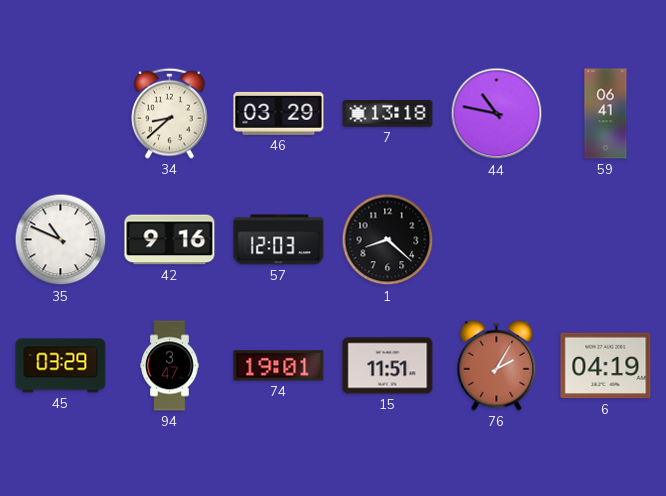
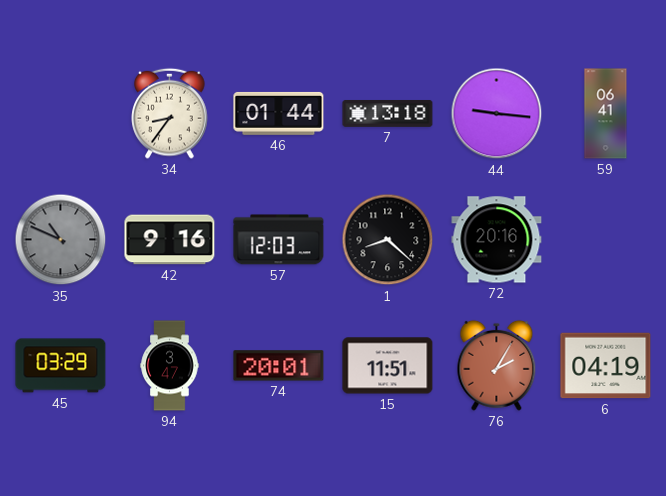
34: 8:38 -> 8:36 (170, 113)
46: 03:29 -> 01:44 (279, 113)
44: 10:47 -> 9:16 (497, 114)
35 dial: white -> grey (61, 240)
72: none -> 20:16 (497, 240)
74: 19:01 -> 20:01 (279, 366)
